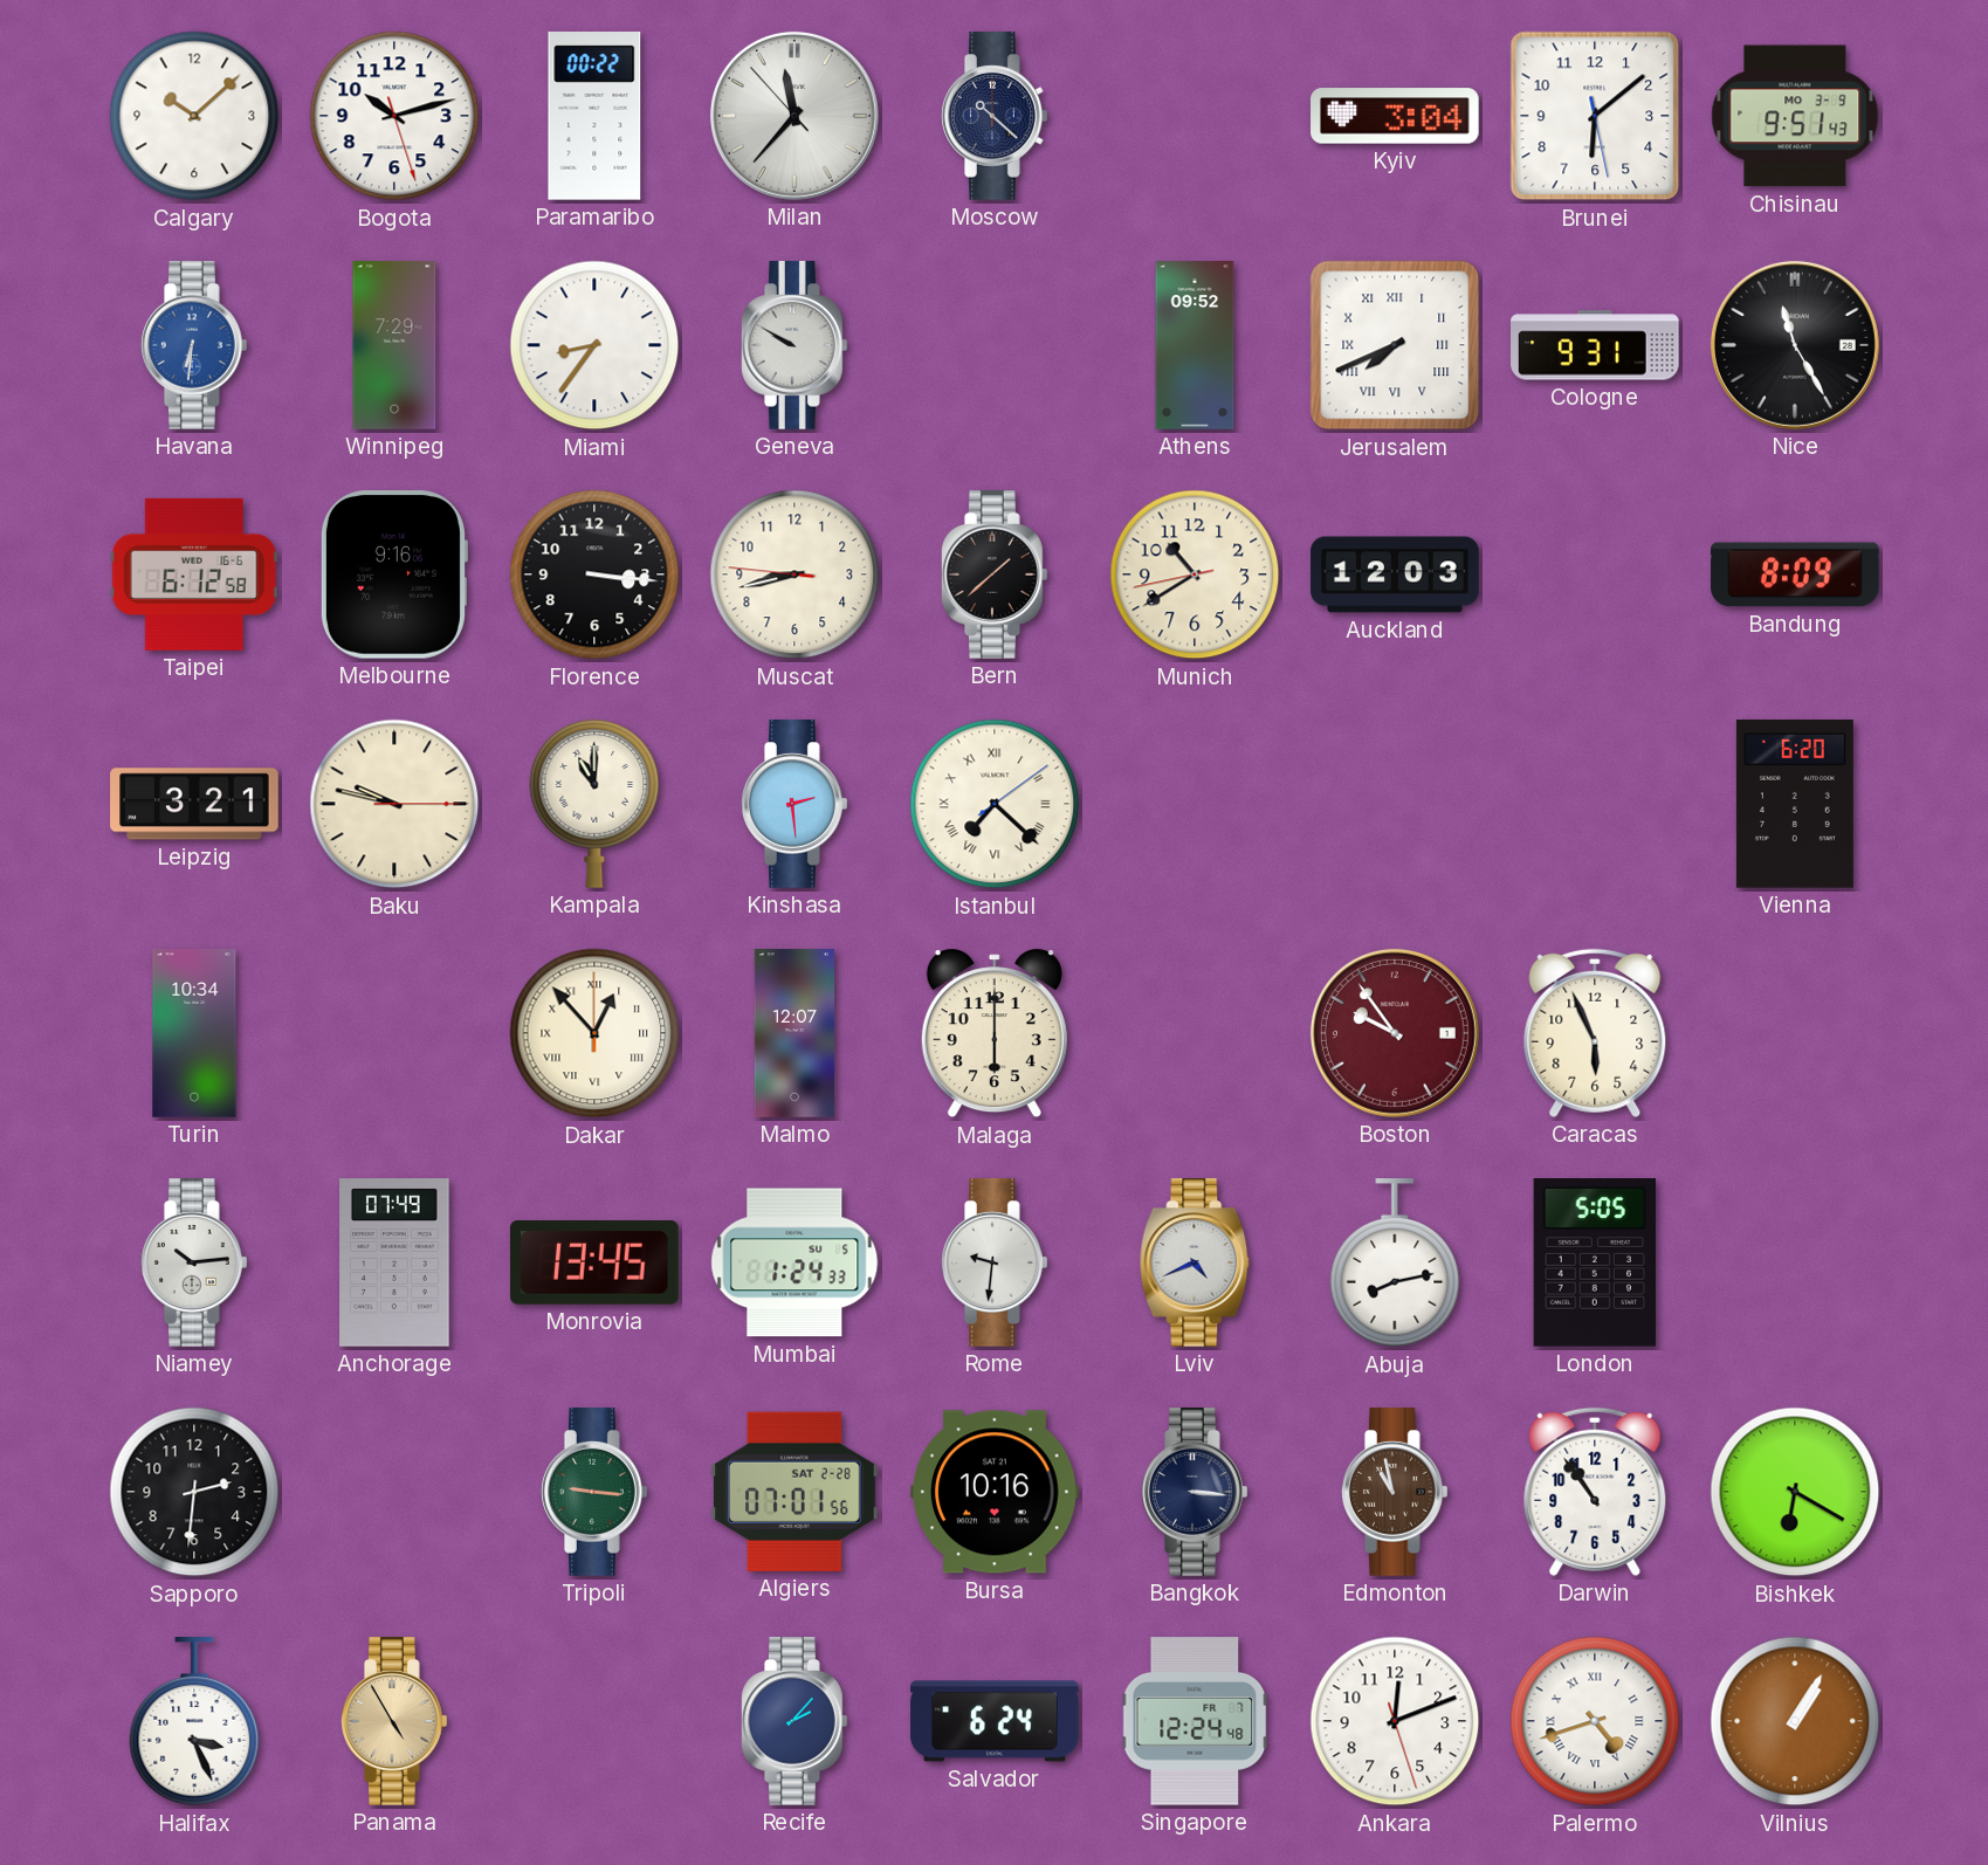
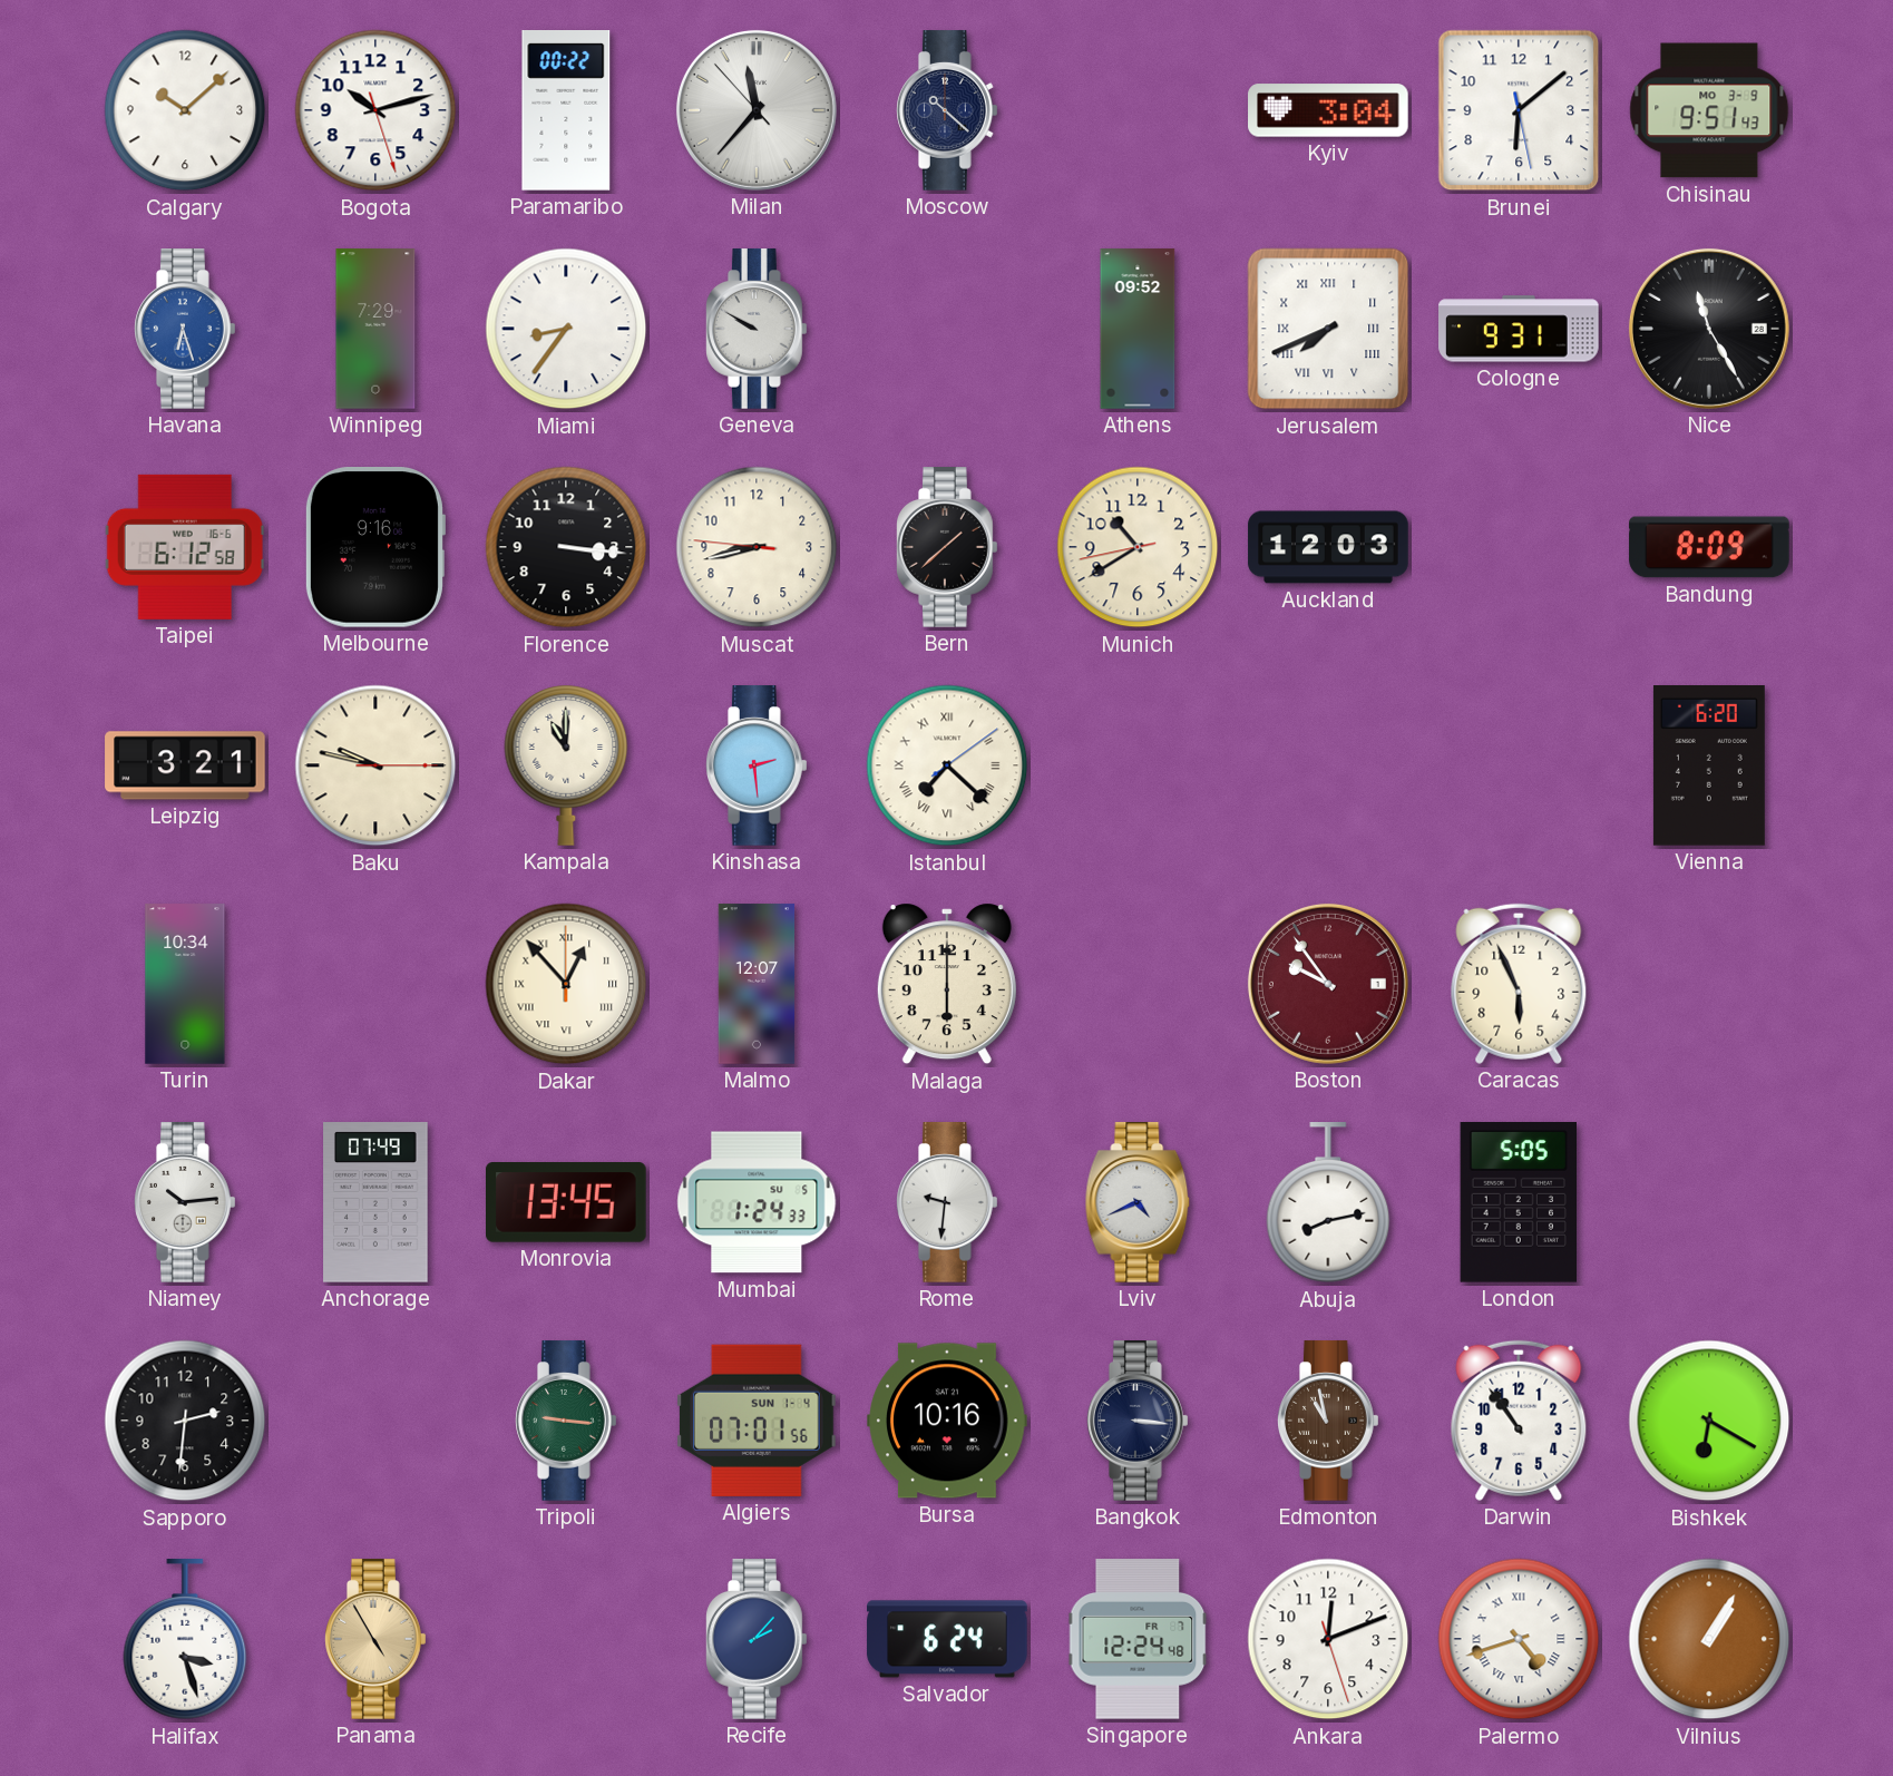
Havana: 6:31 -> 6:27 (186, 329)
Algiers date: SAT 2-28 -> SUN 1-4 (758, 1421)
Halifax: 3:26 -> 3:27 (185, 1640)
